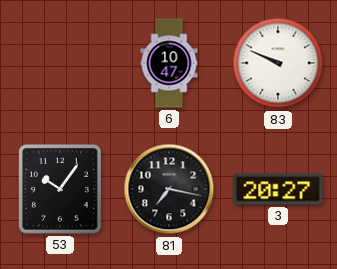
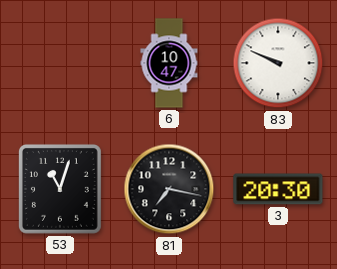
53: 10:06 -> 11:03 (60, 189)
3: 20:27 -> 20:30 (278, 189)
